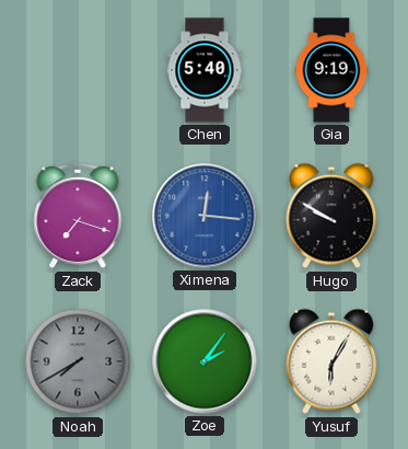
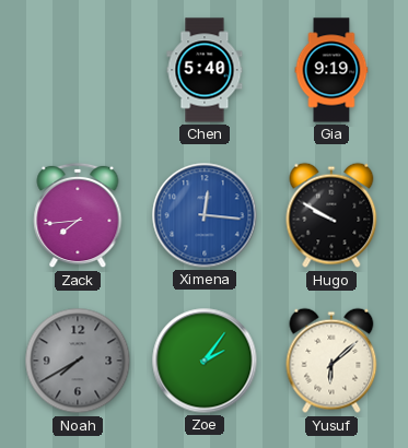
Zack: 7:18 -> 7:44 (78, 215)
Yusuf: 6:05 -> 6:08 (331, 361)
